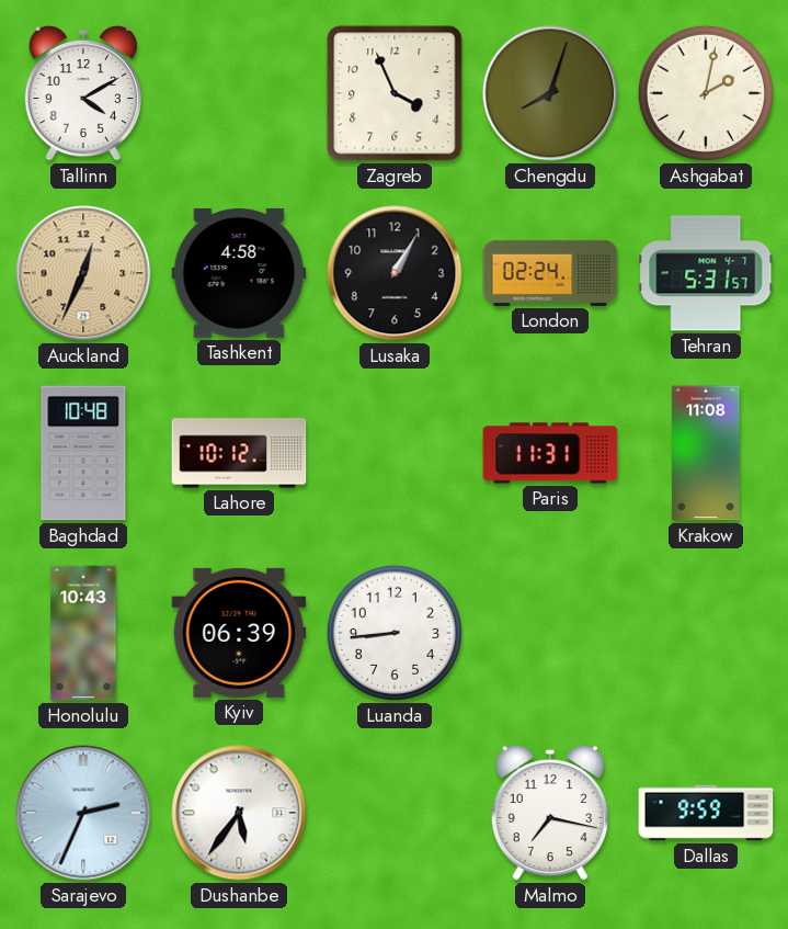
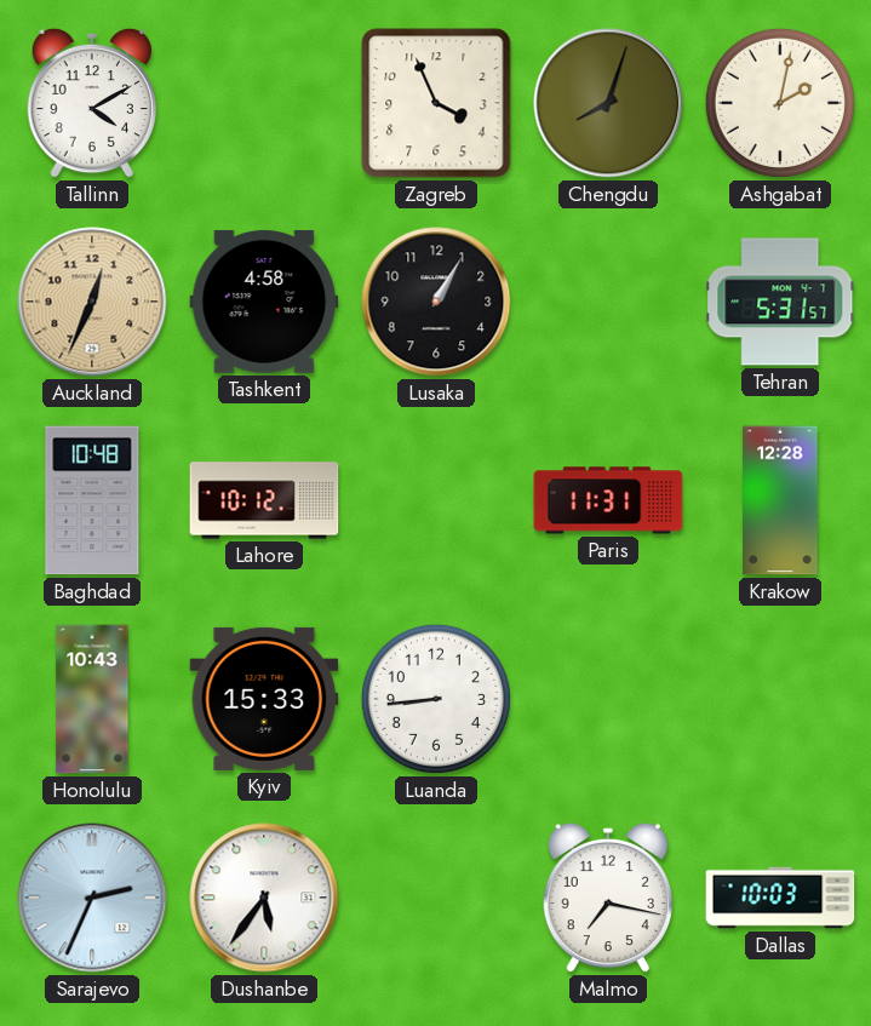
London: 02:24 -> none (550, 273)
Krakow: 11:08 -> 12:28 (780, 500)
Kyiv: 06:39 -> 15:33 (264, 699)
Dallas: 9:59 -> 10:03 (780, 898)
